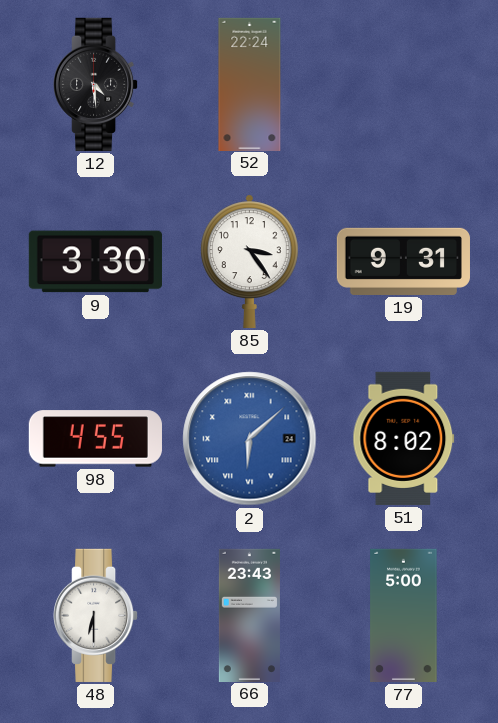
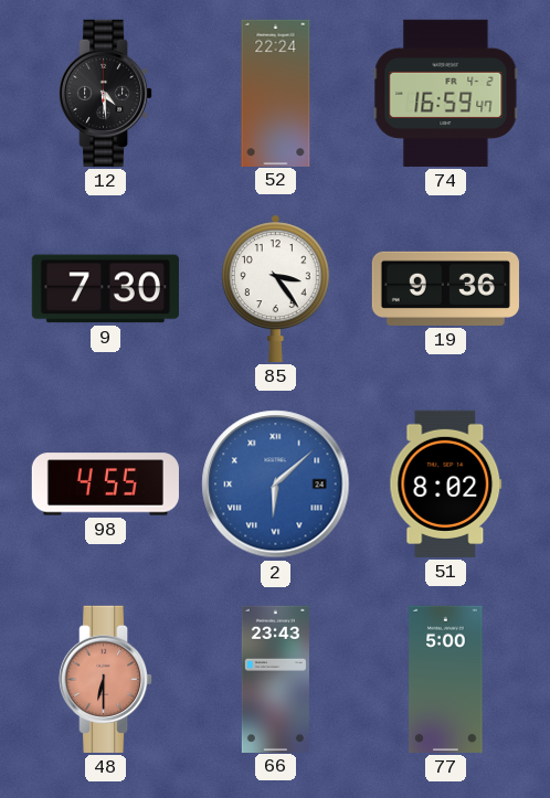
74: none -> 16:59 (446, 93)
9: 3:30 -> 7:30 (105, 289)
19: 9:31 -> 9:36 (445, 288)
48 dial: white -> salmon (107, 679)
